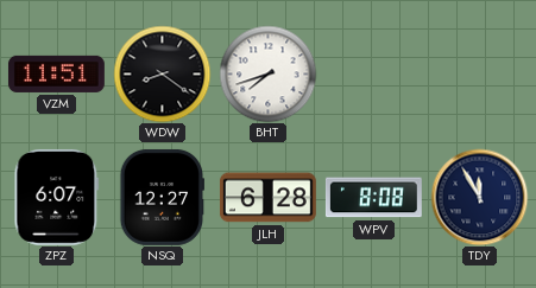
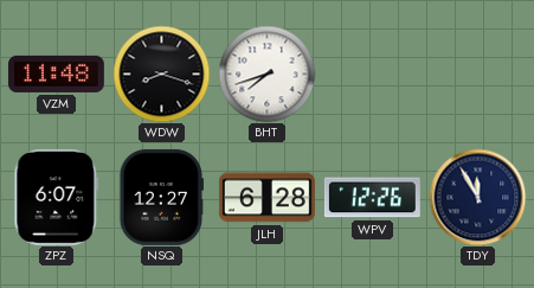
VZM: 11:51 -> 11:48 (56, 73)
WDW: 8:21 -> 8:18 (161, 73)
WPV: 8:08 -> 12:26 (372, 198)
